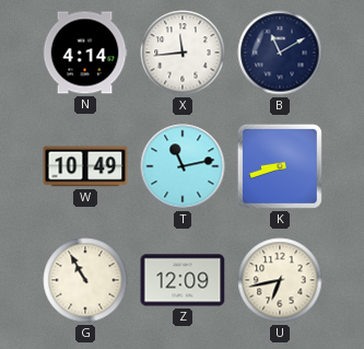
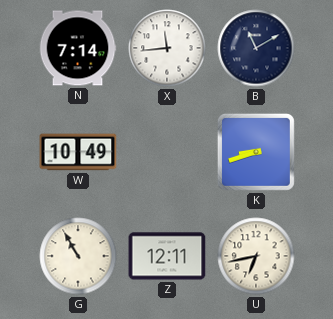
N: 4:14 -> 7:14 (78, 48)
T: 11:13 -> none (183, 166)
Z: 12:09 -> 12:11 (167, 256)
